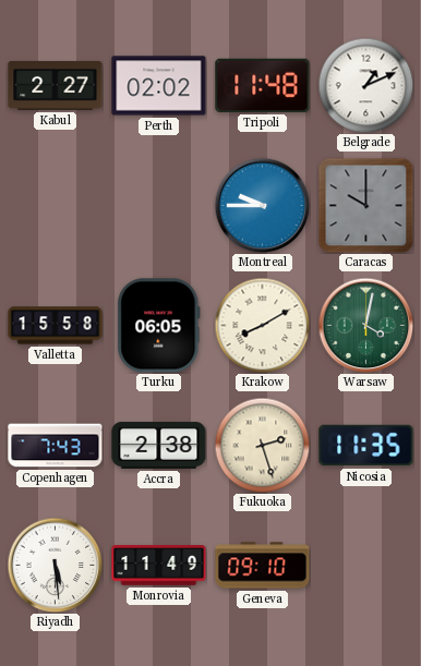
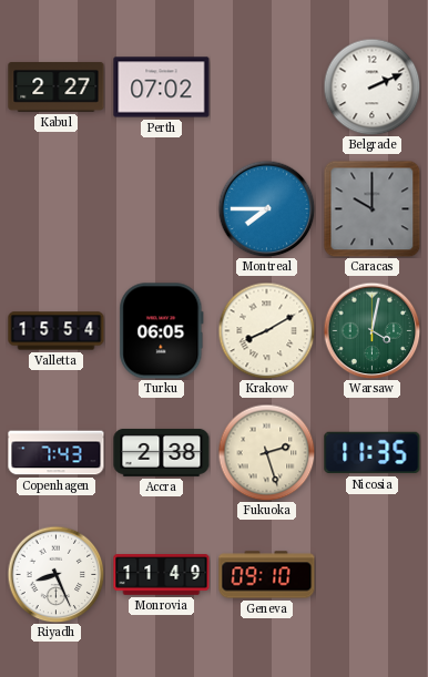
Perth: 02:02 -> 07:02 (162, 88)
Tripoli: 11:48 -> none (263, 85)
Belgrade: 1:11 -> 2:11 (371, 86)
Montreal: 9:45 -> 7:45 (266, 208)
Valletta: 15:58 -> 15:54 (57, 331)
Riyadh: 5:29 -> 8:26 (55, 574)
